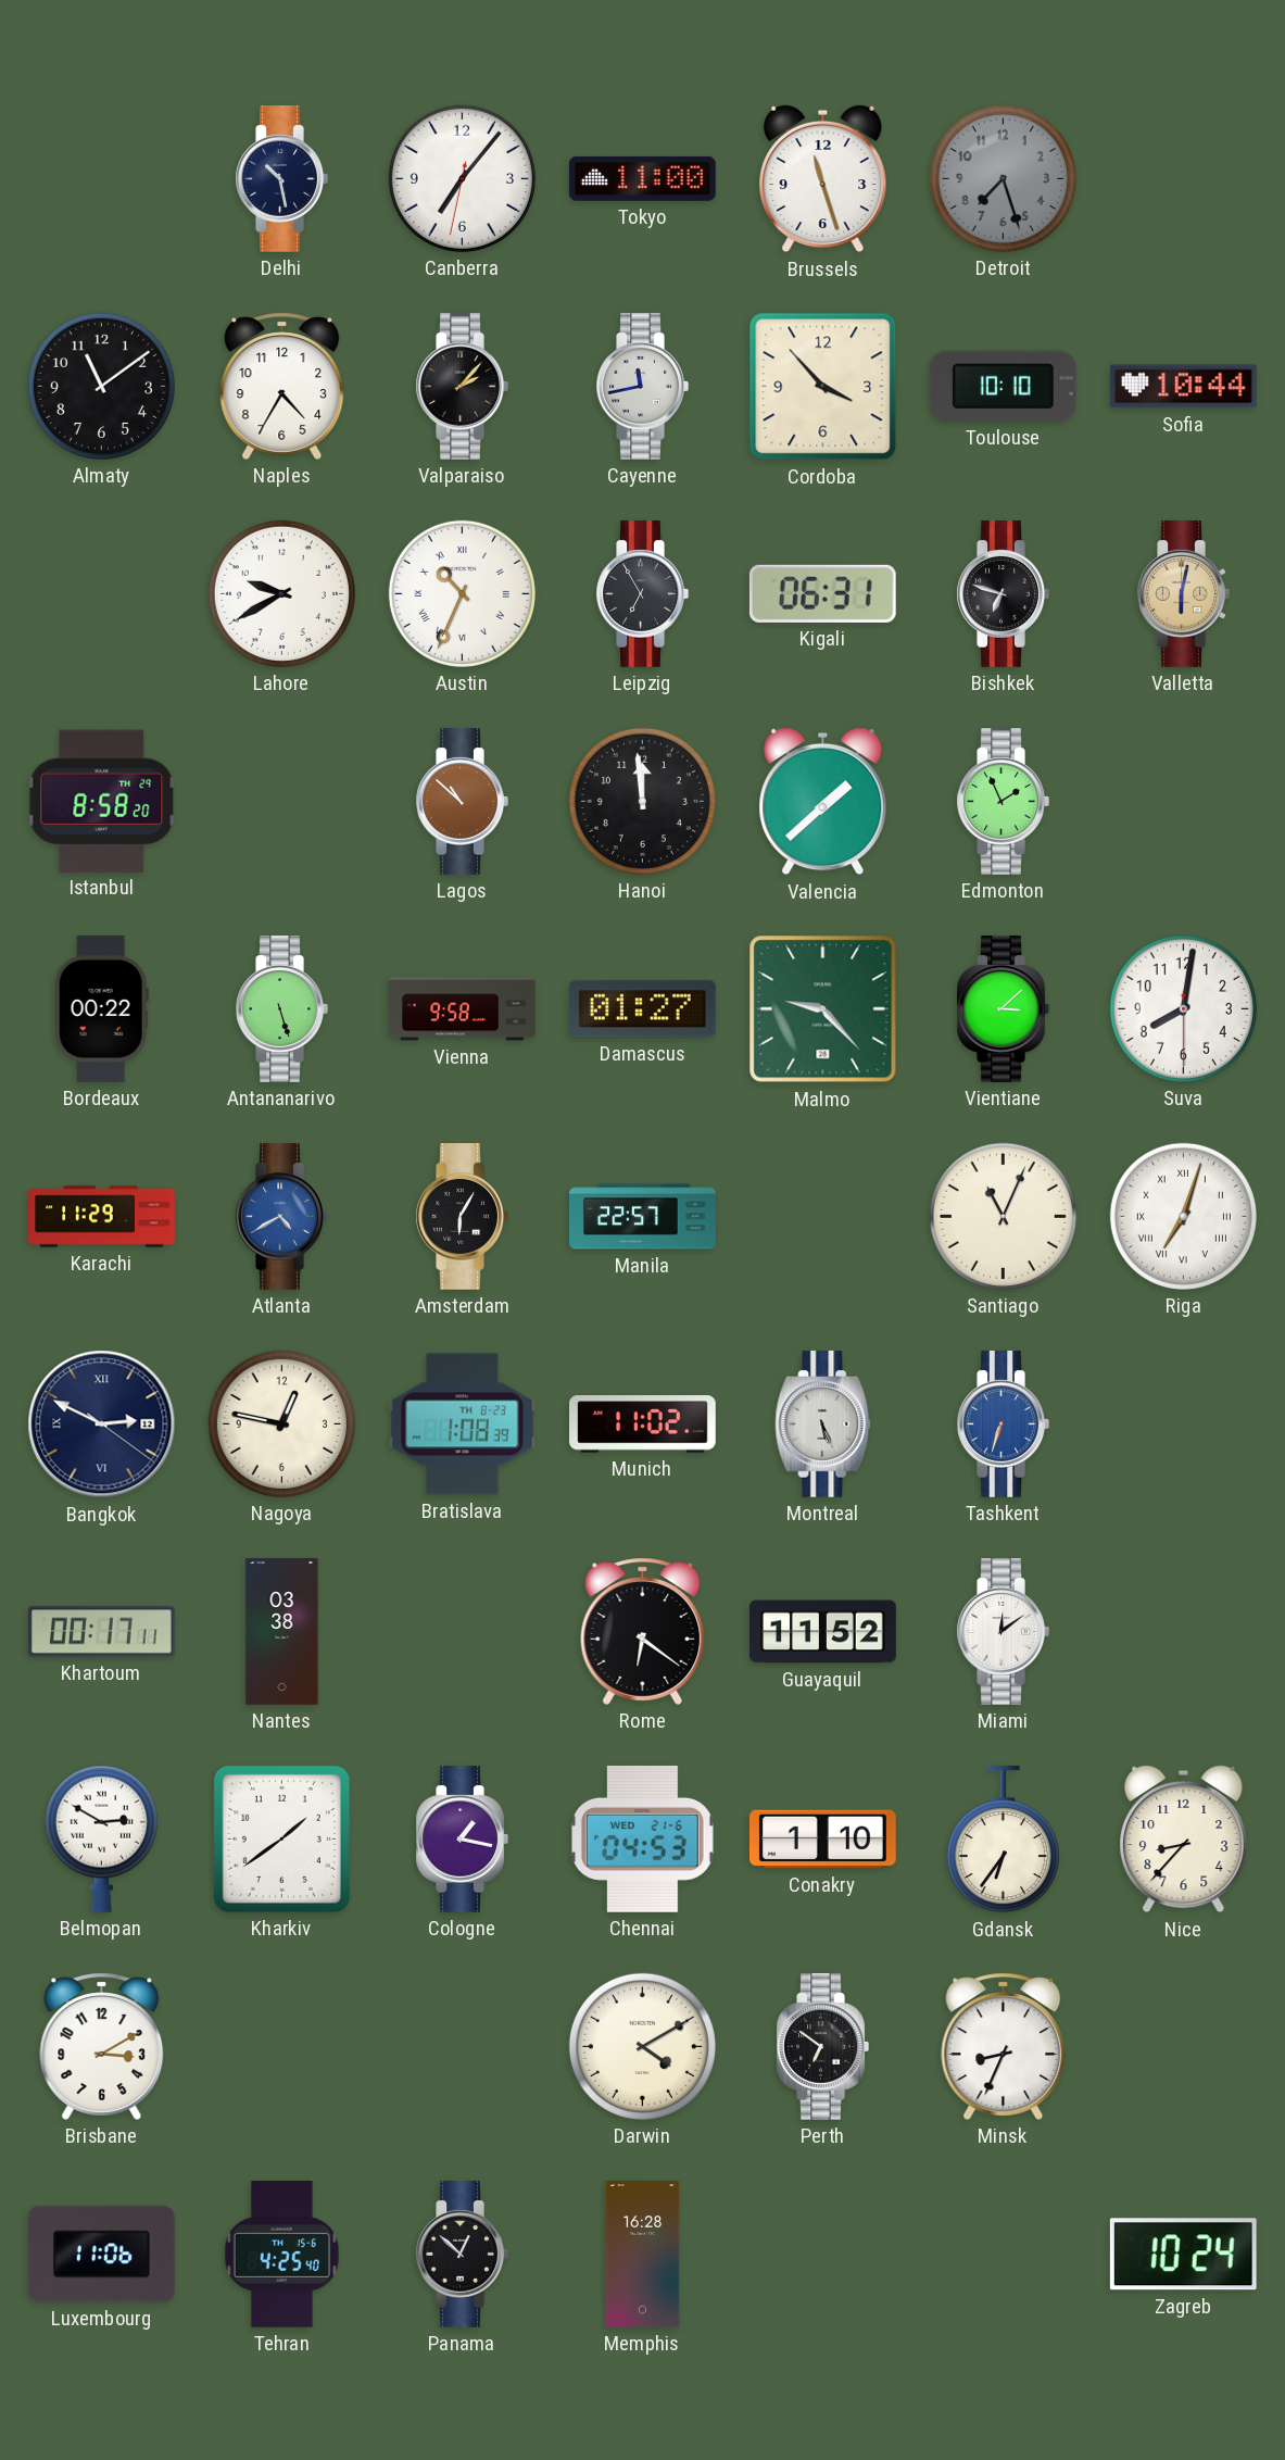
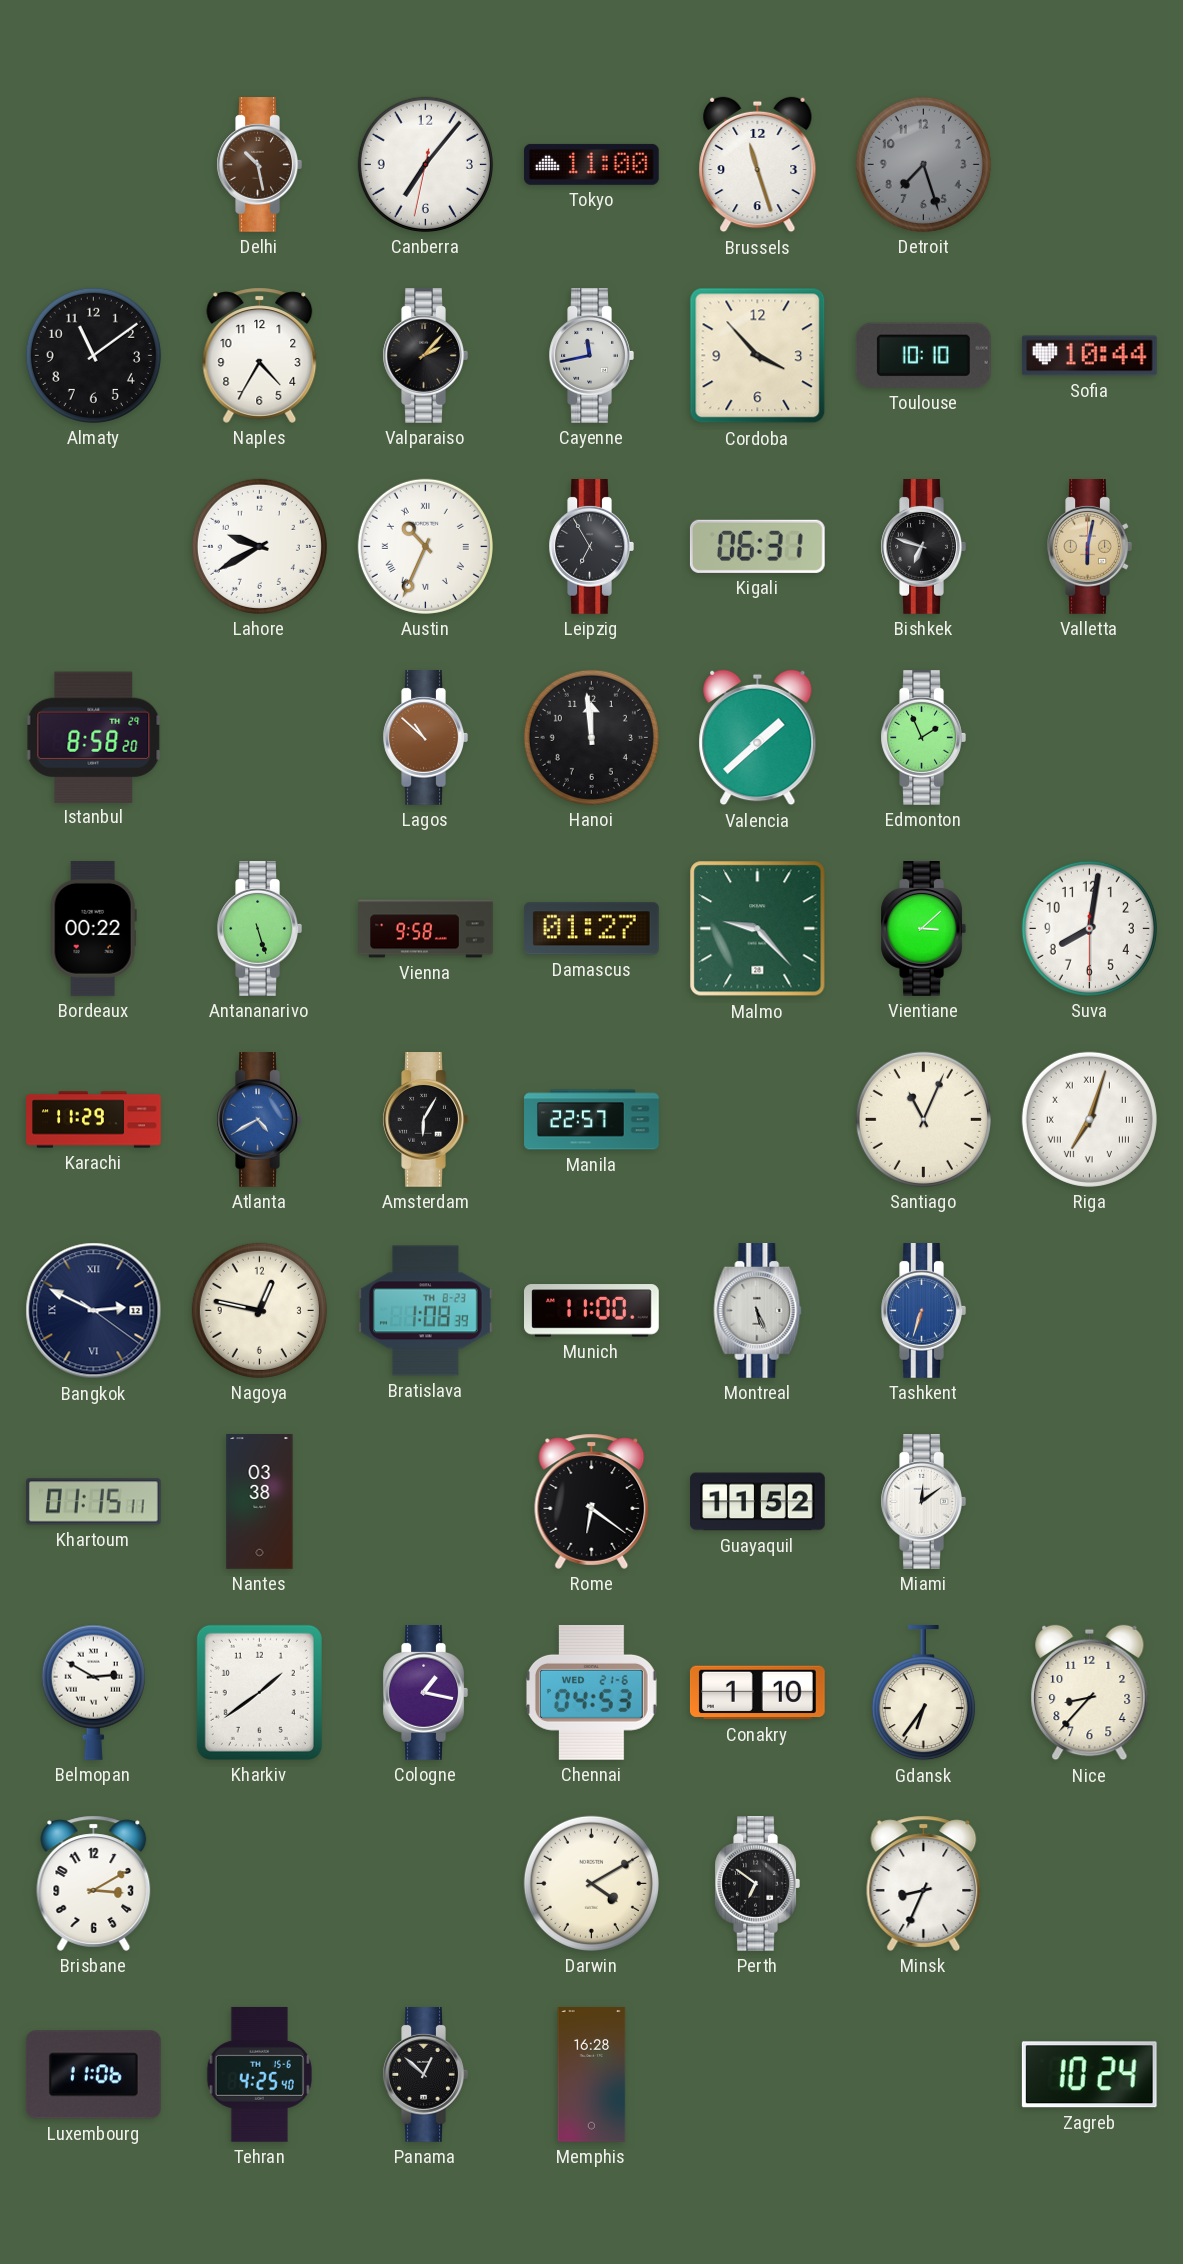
Delhi dial: navy -> brown (259, 165)
Munich: 11:02 -> 11:00 (592, 1311)
Khartoum: 00:17 -> 01:15 (93, 1502)
